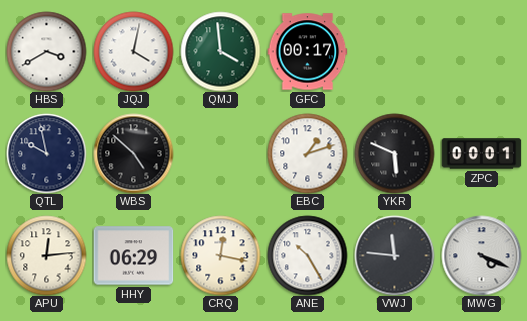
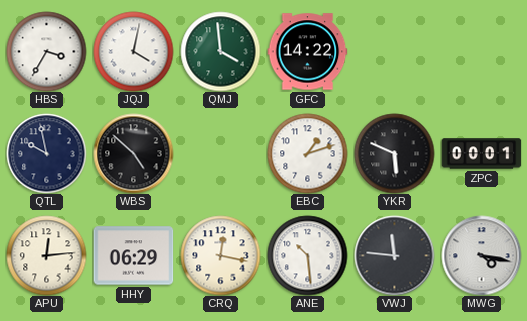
HBS: 3:40 -> 3:35 (46, 51)
GFC: 00:17 -> 14:22 (307, 52)
ANE: 10:25 -> 10:29 (307, 255)
MWG: 4:19 -> 4:17 (481, 255)
